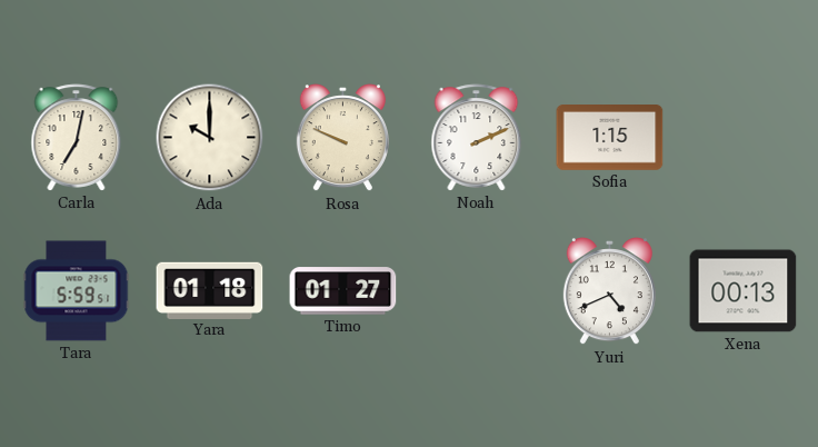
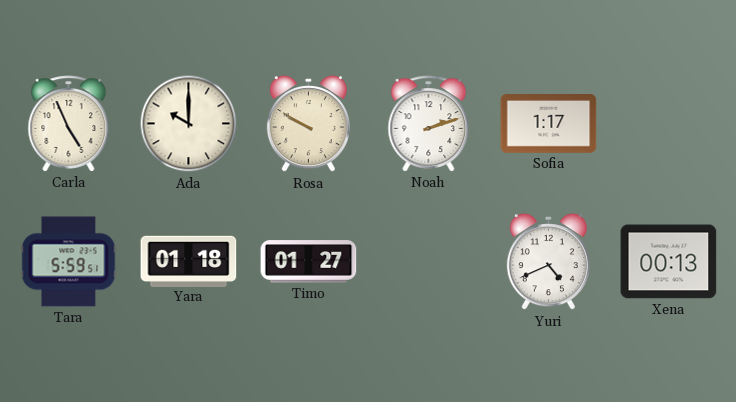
Carla: 7:02 -> 4:56 (69, 124)
Rosa: 9:49 -> 9:50 (308, 124)
Noah: 2:11 -> 2:12 (429, 124)
Sofia: 1:15 -> 1:17 (549, 124)
